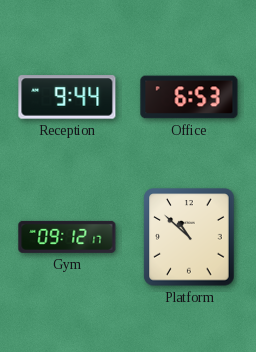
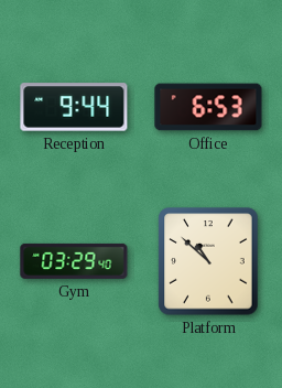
Gym: 09:12 -> 03:29 (74, 261)
